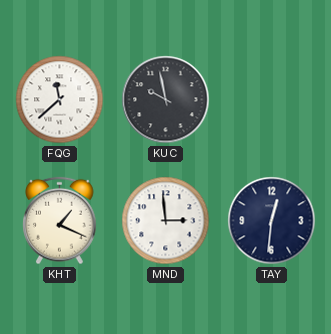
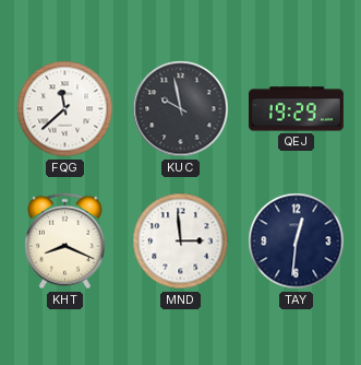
QEJ: none -> 19:29 (296, 109)
KHT: 1:19 -> 8:19 (65, 242)
